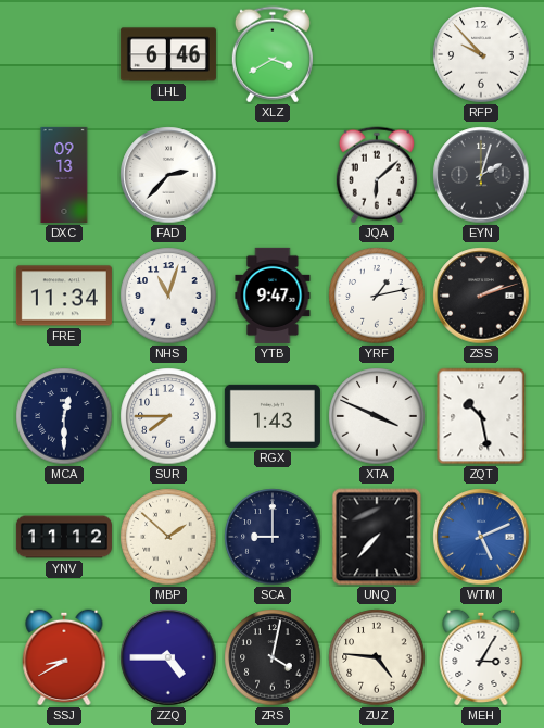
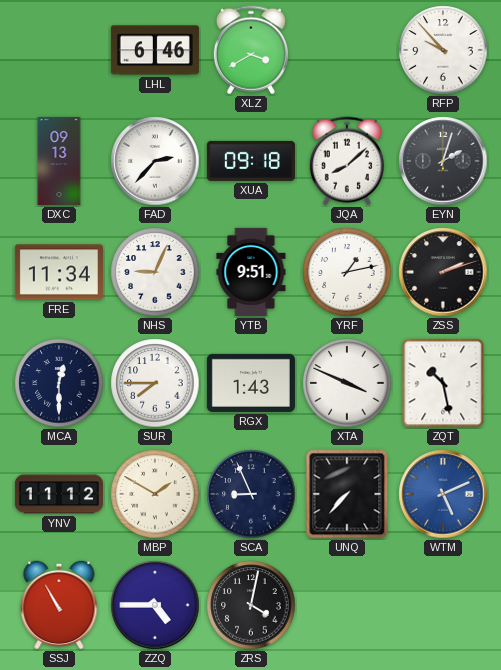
XUA: none -> 09:18 (251, 161)
JQA: 6:08 -> 8:08 (347, 161)
NHS: 11:03 -> 9:04 (155, 272)
YTB: 9:47 -> 9:51 (251, 272)
MBP: 1:52 -> 1:50 (155, 494)
SCA: 9:00 -> 8:56 (251, 494)
SSJ: 8:40 -> 10:55 (59, 605)
ZUZ: 4:46 -> none (377, 657)
MEH: 3:05 -> none (481, 657)
